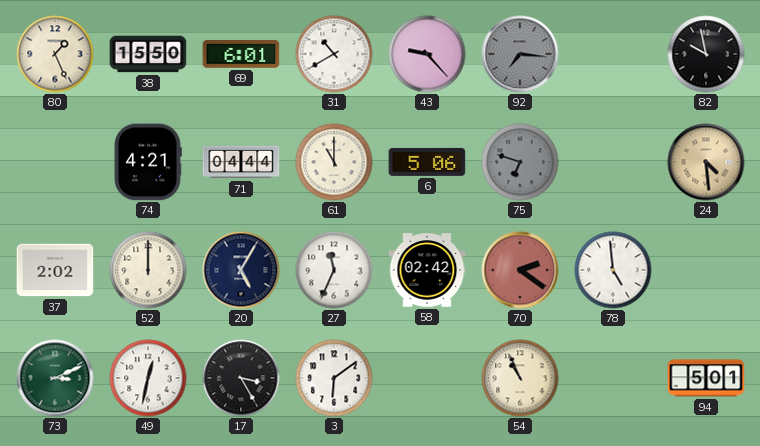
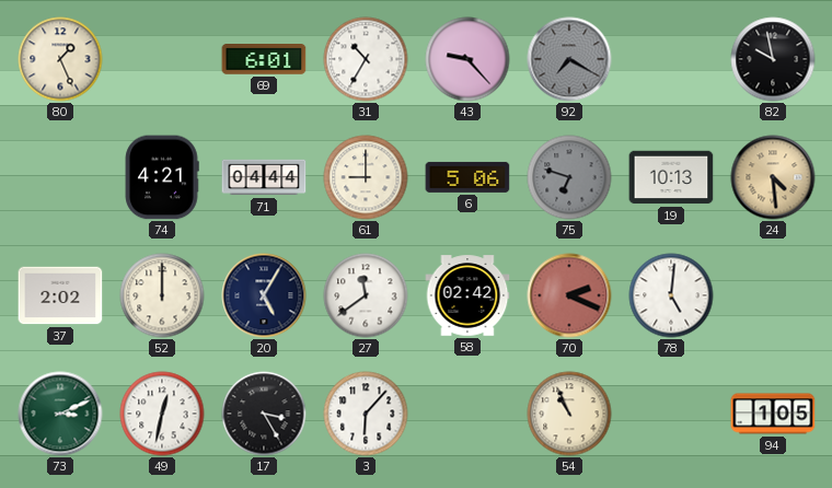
38: 15:50 -> none (148, 54)
31: 10:40 -> 10:35 (366, 59)
92: 7:16 -> 7:20 (569, 59)
61: 11:00 -> 9:00 (366, 177)
19: none -> 10:13 (671, 177)
27: 11:34 -> 11:39 (366, 295)
70: 2:21 -> 2:19 (569, 295)
78: 4:59 -> 5:01 (671, 295)
3: 6:09 -> 6:07 (366, 414)
94: 5:01 -> 1:05 (773, 414)
